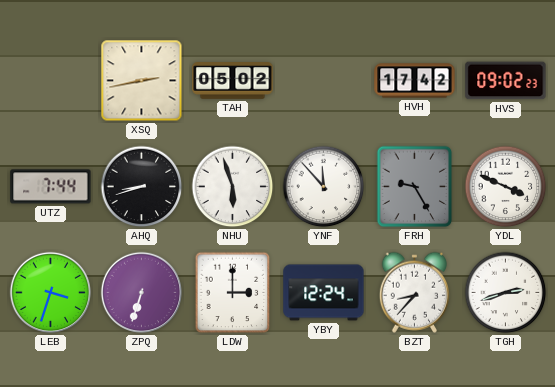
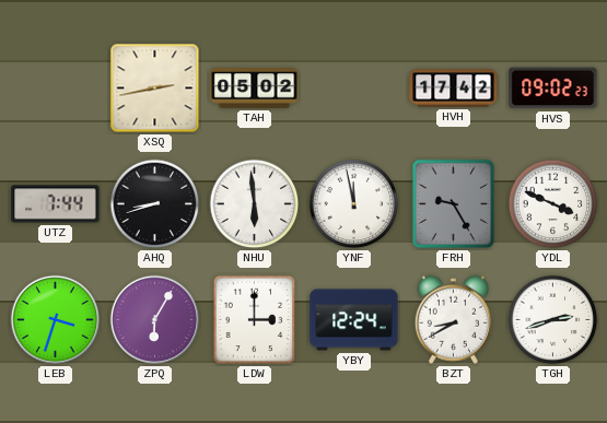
NHU: 5:57 -> 5:59 (255, 204)
YNF: 11:53 -> 11:58 (354, 204)
ZPQ: 6:33 -> 6:05 (155, 320)
BZT: 8:37 -> 8:40 (453, 319)
